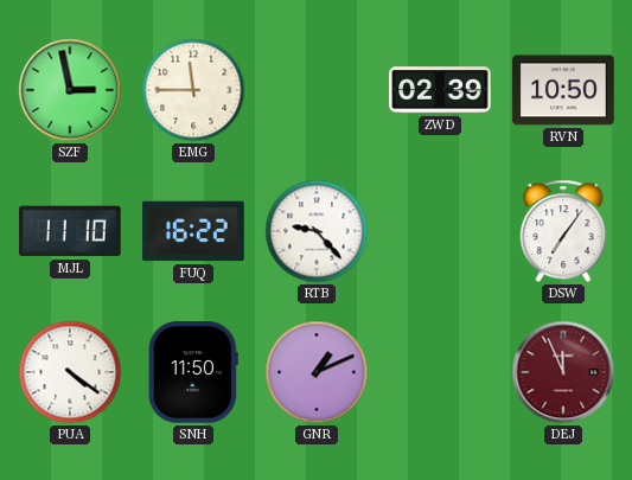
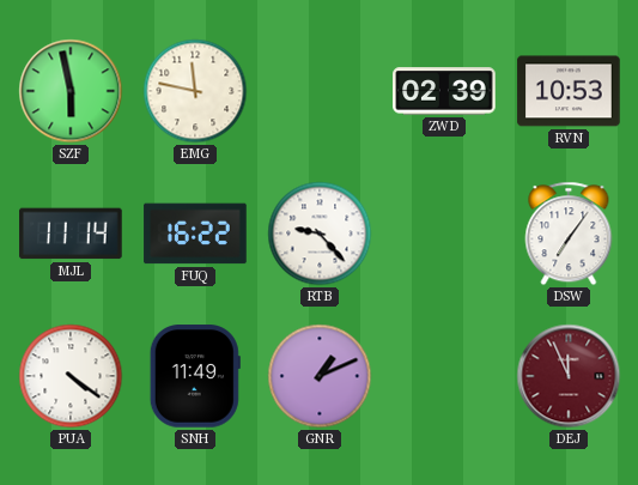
SZF: 2:58 -> 5:58 (71, 91)
EMG: 11:45 -> 11:47 (195, 91)
RVN: 10:50 -> 10:53 (569, 91)
MJL: 11:10 -> 11:14 (71, 234)
SNH: 11:50 -> 11:49 (195, 376)
